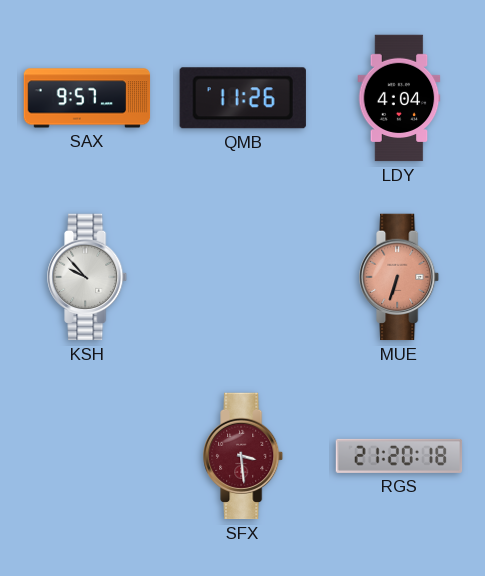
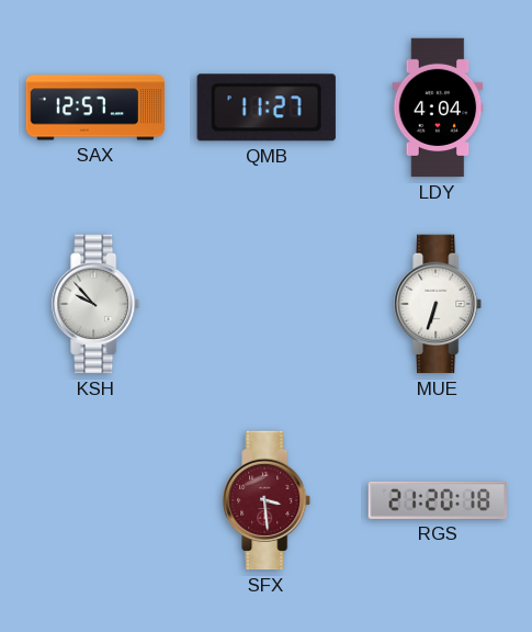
SAX: 9:57 -> 12:57 (95, 108)
QMB: 11:26 -> 11:27 (267, 108)
MUE dial: salmon -> white (439, 304)
